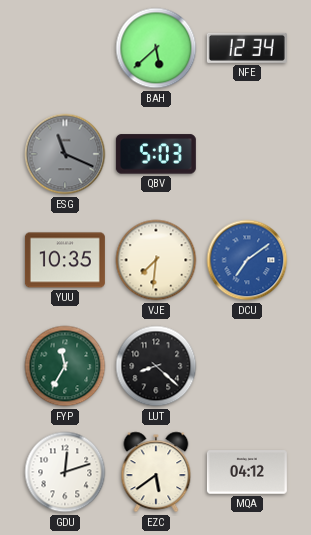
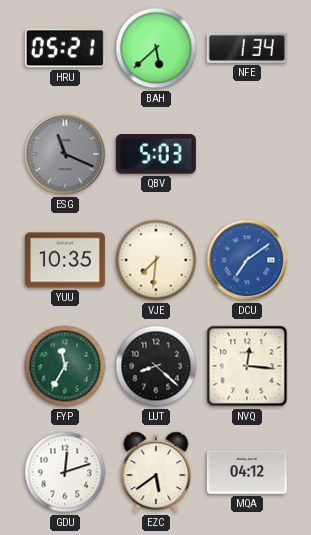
HRU: none -> 05:21 (65, 48)
NFE: 12:34 -> 1:34 (247, 48)
NVQ: none -> 12:16 (247, 366)
